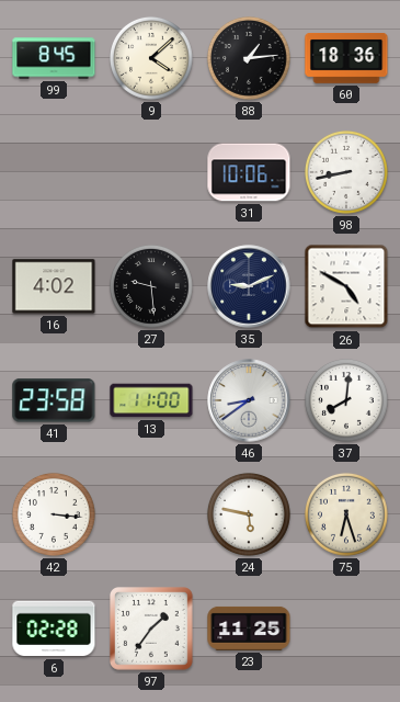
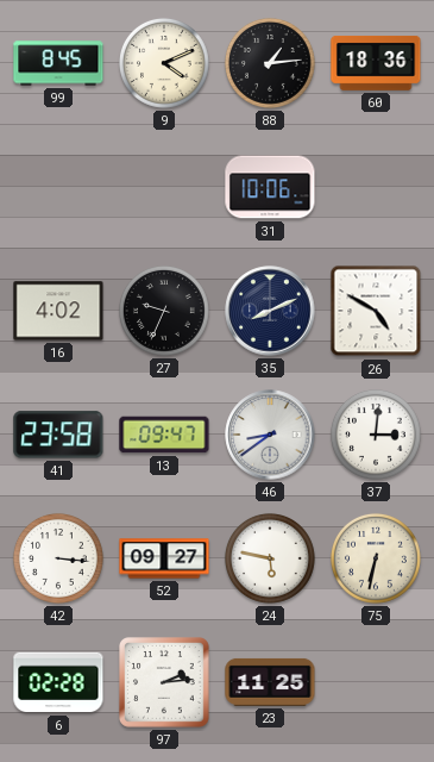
9: 4:08 -> 4:11 (164, 63)
98: 8:43 -> none (346, 172)
27: 9:29 -> 9:34 (164, 311)
35: 9:11 -> 8:11 (270, 311)
13: 11:00 -> 09:47 (164, 435)
37: 8:01 -> 3:01 (376, 435)
52: none -> 09:27 (164, 558)
75: 6:27 -> 6:32 (376, 558)
97: 1:36 -> 2:14 (165, 683)
